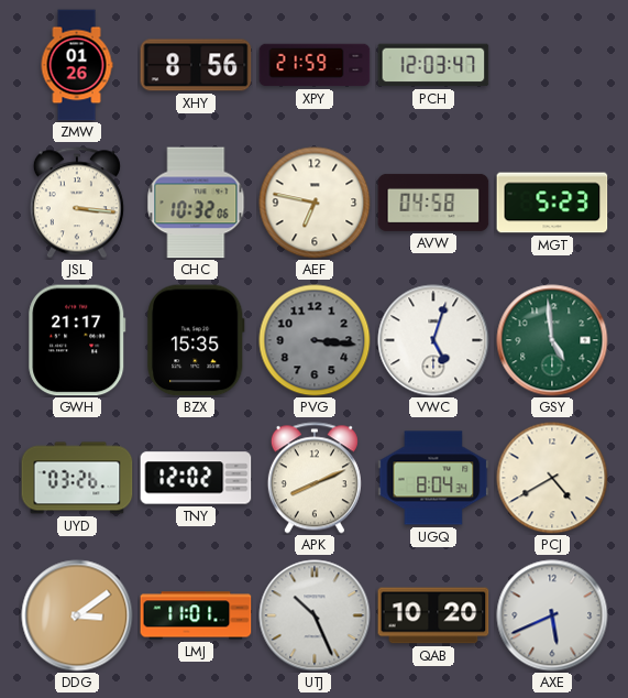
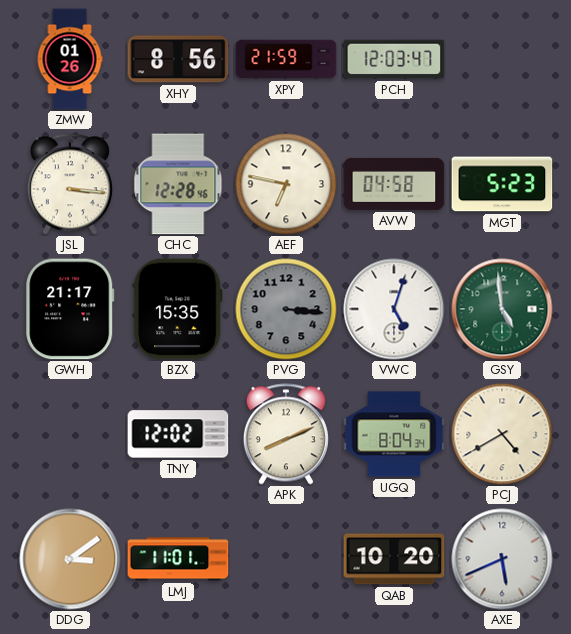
CHC: 10:32 -> 12:28 (178, 184)
UYD: 03:26 -> none (77, 478)
UTJ: 10:26 -> none (315, 615)
